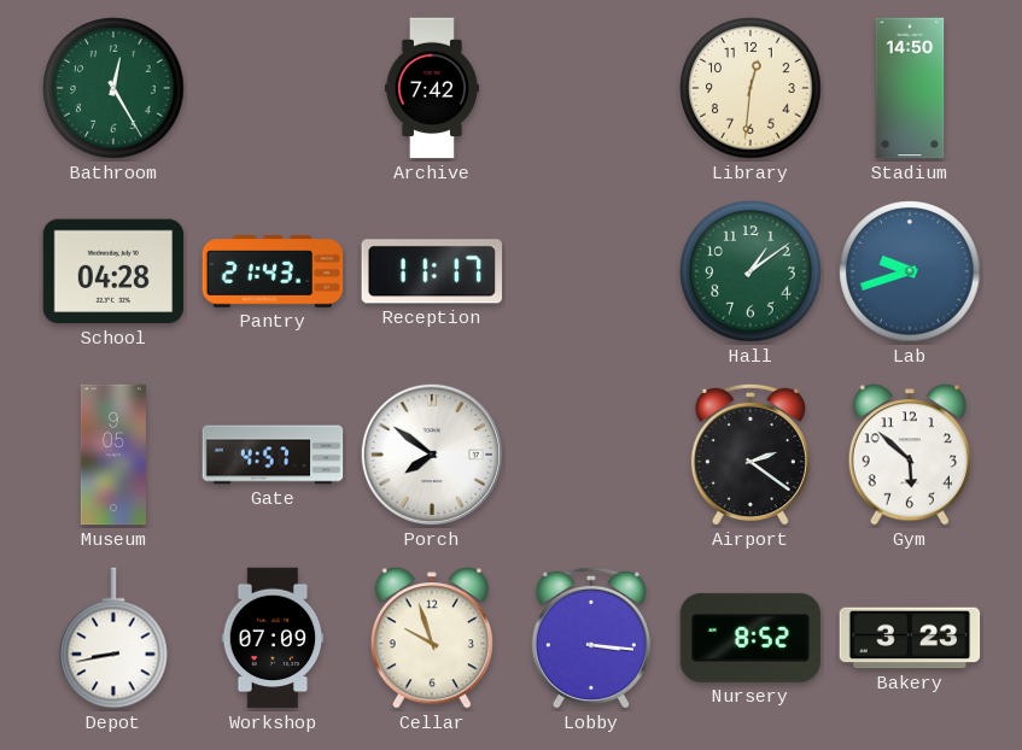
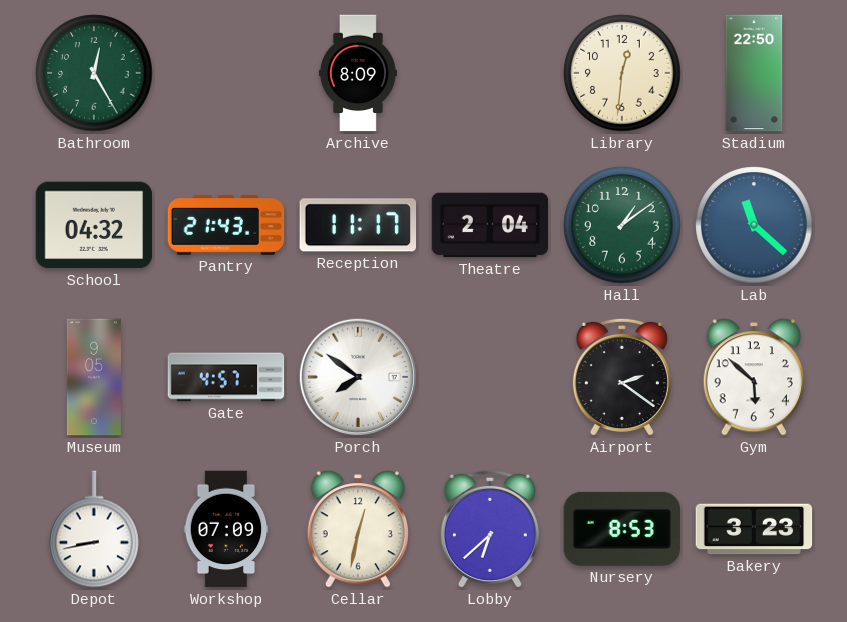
Archive: 7:42 -> 8:09 (358, 73)
Stadium: 14:50 -> 22:50 (754, 73)
School: 04:28 -> 04:32 (94, 225)
Theatre: none -> 2:04 (490, 225)
Lab: 9:42 -> 11:22 (754, 225)
Cellar: 9:57 -> 12:32 (358, 529)
Lobby: 3:16 -> 6:38 (490, 529)
Nursery: 8:52 -> 8:53 (622, 529)
